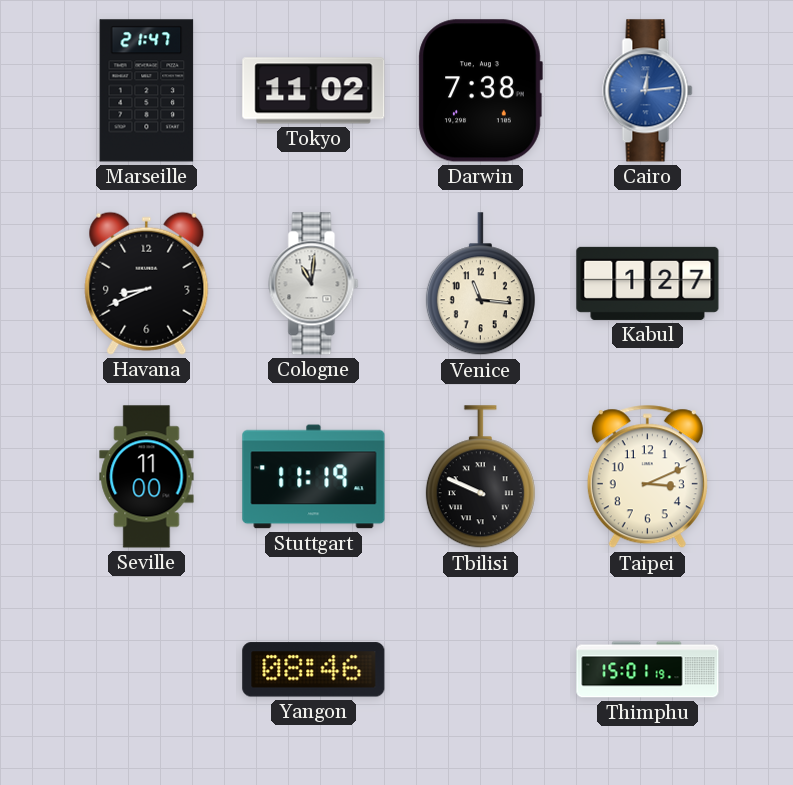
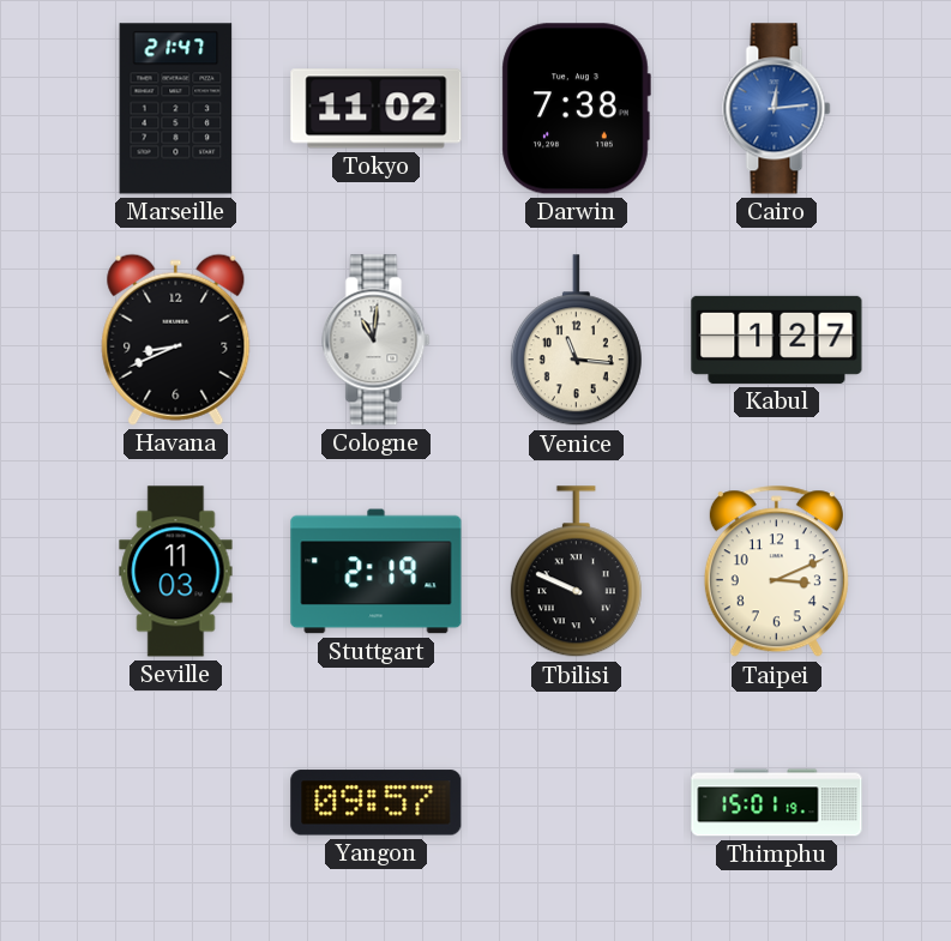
Seville: 11:00 -> 11:03 (176, 572)
Stuttgart: 11:19 -> 2:19 (377, 572)
Yangon: 08:46 -> 09:57 (377, 803)
